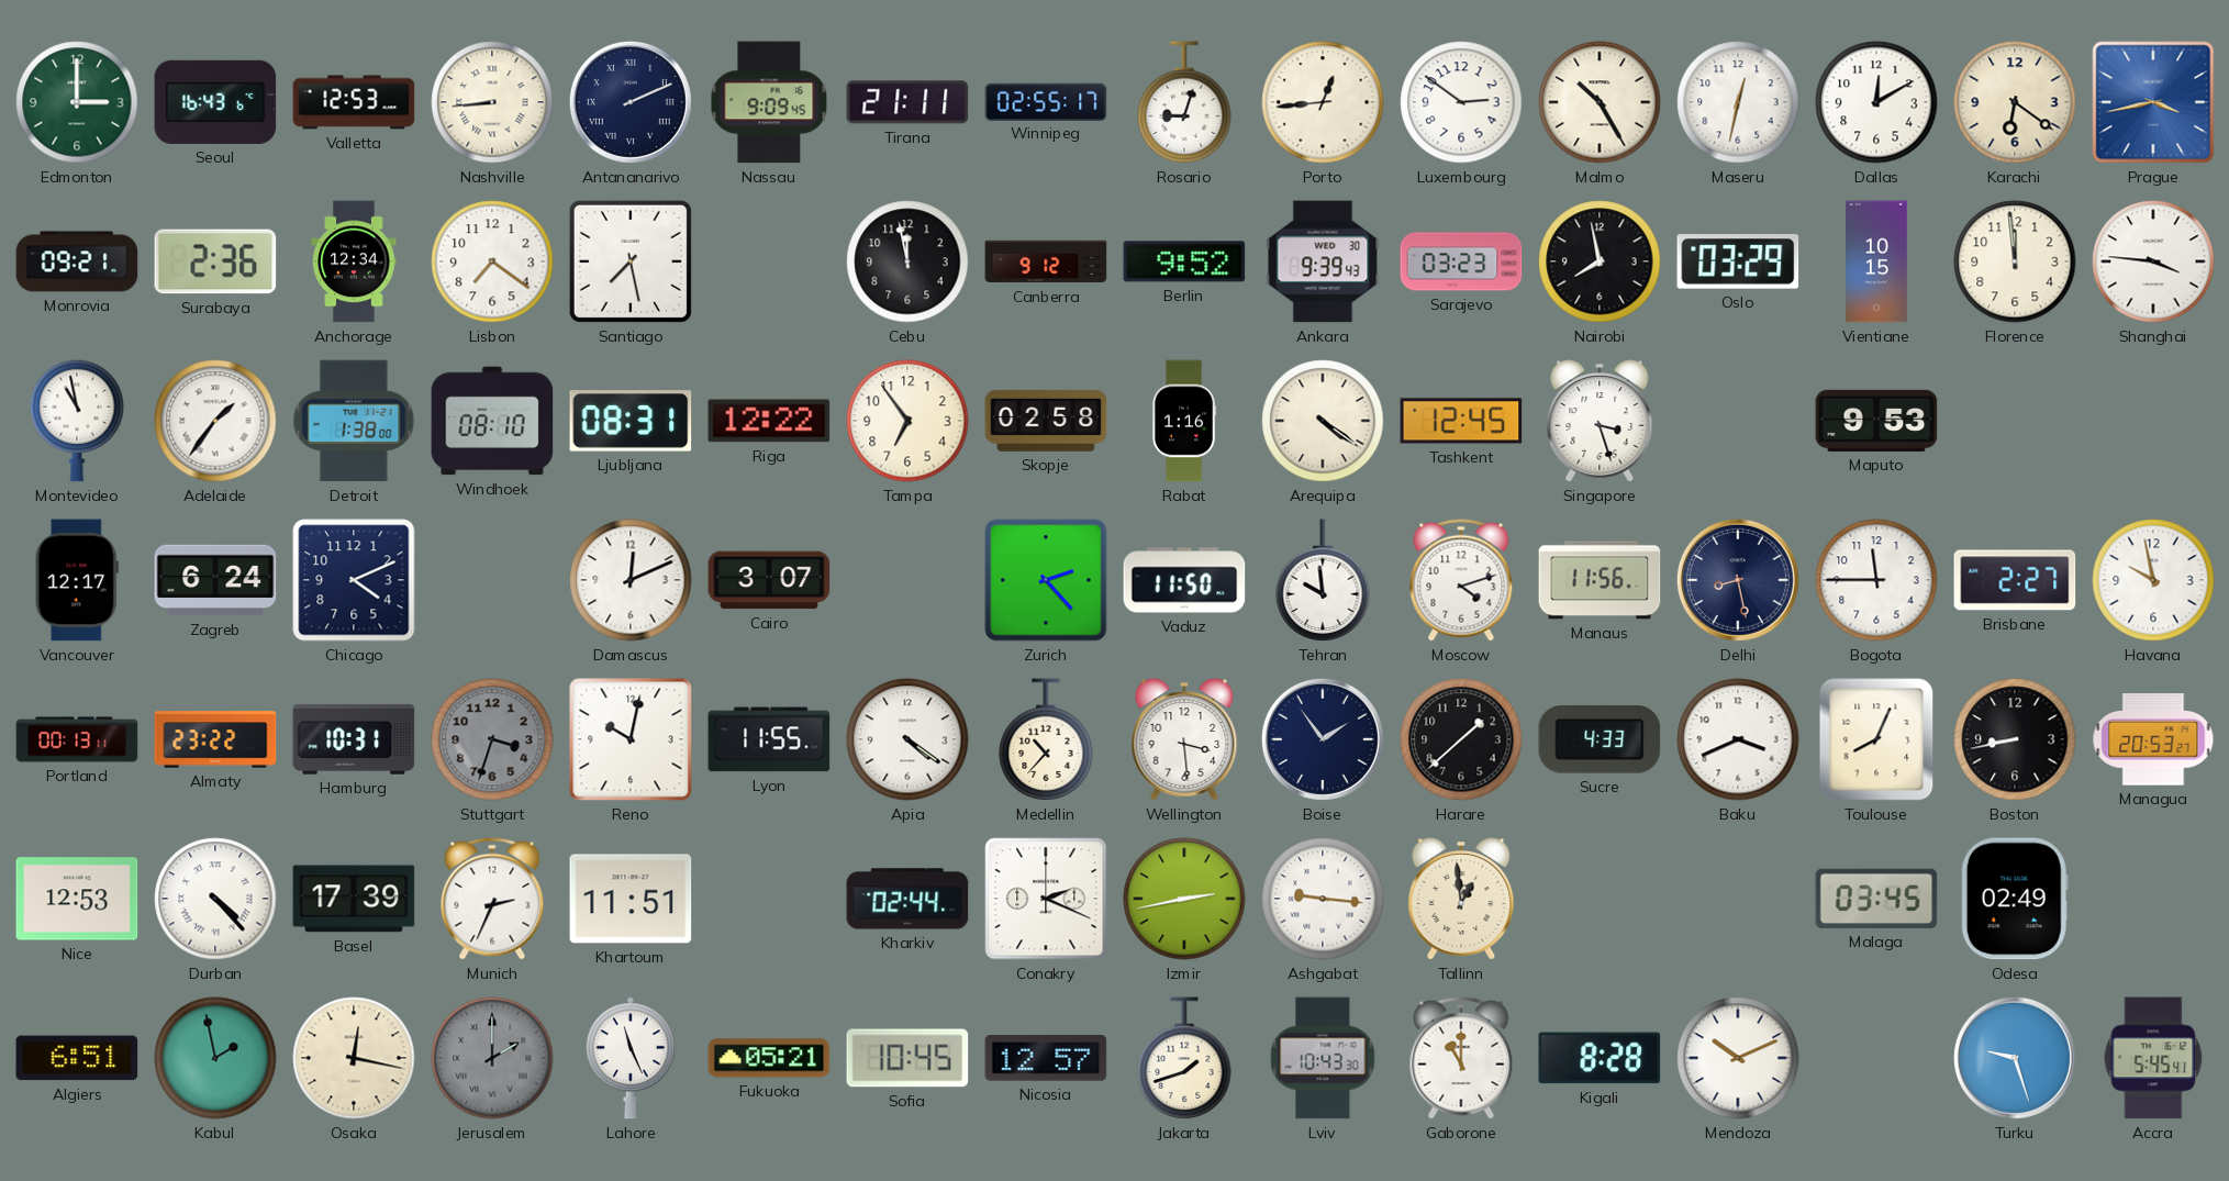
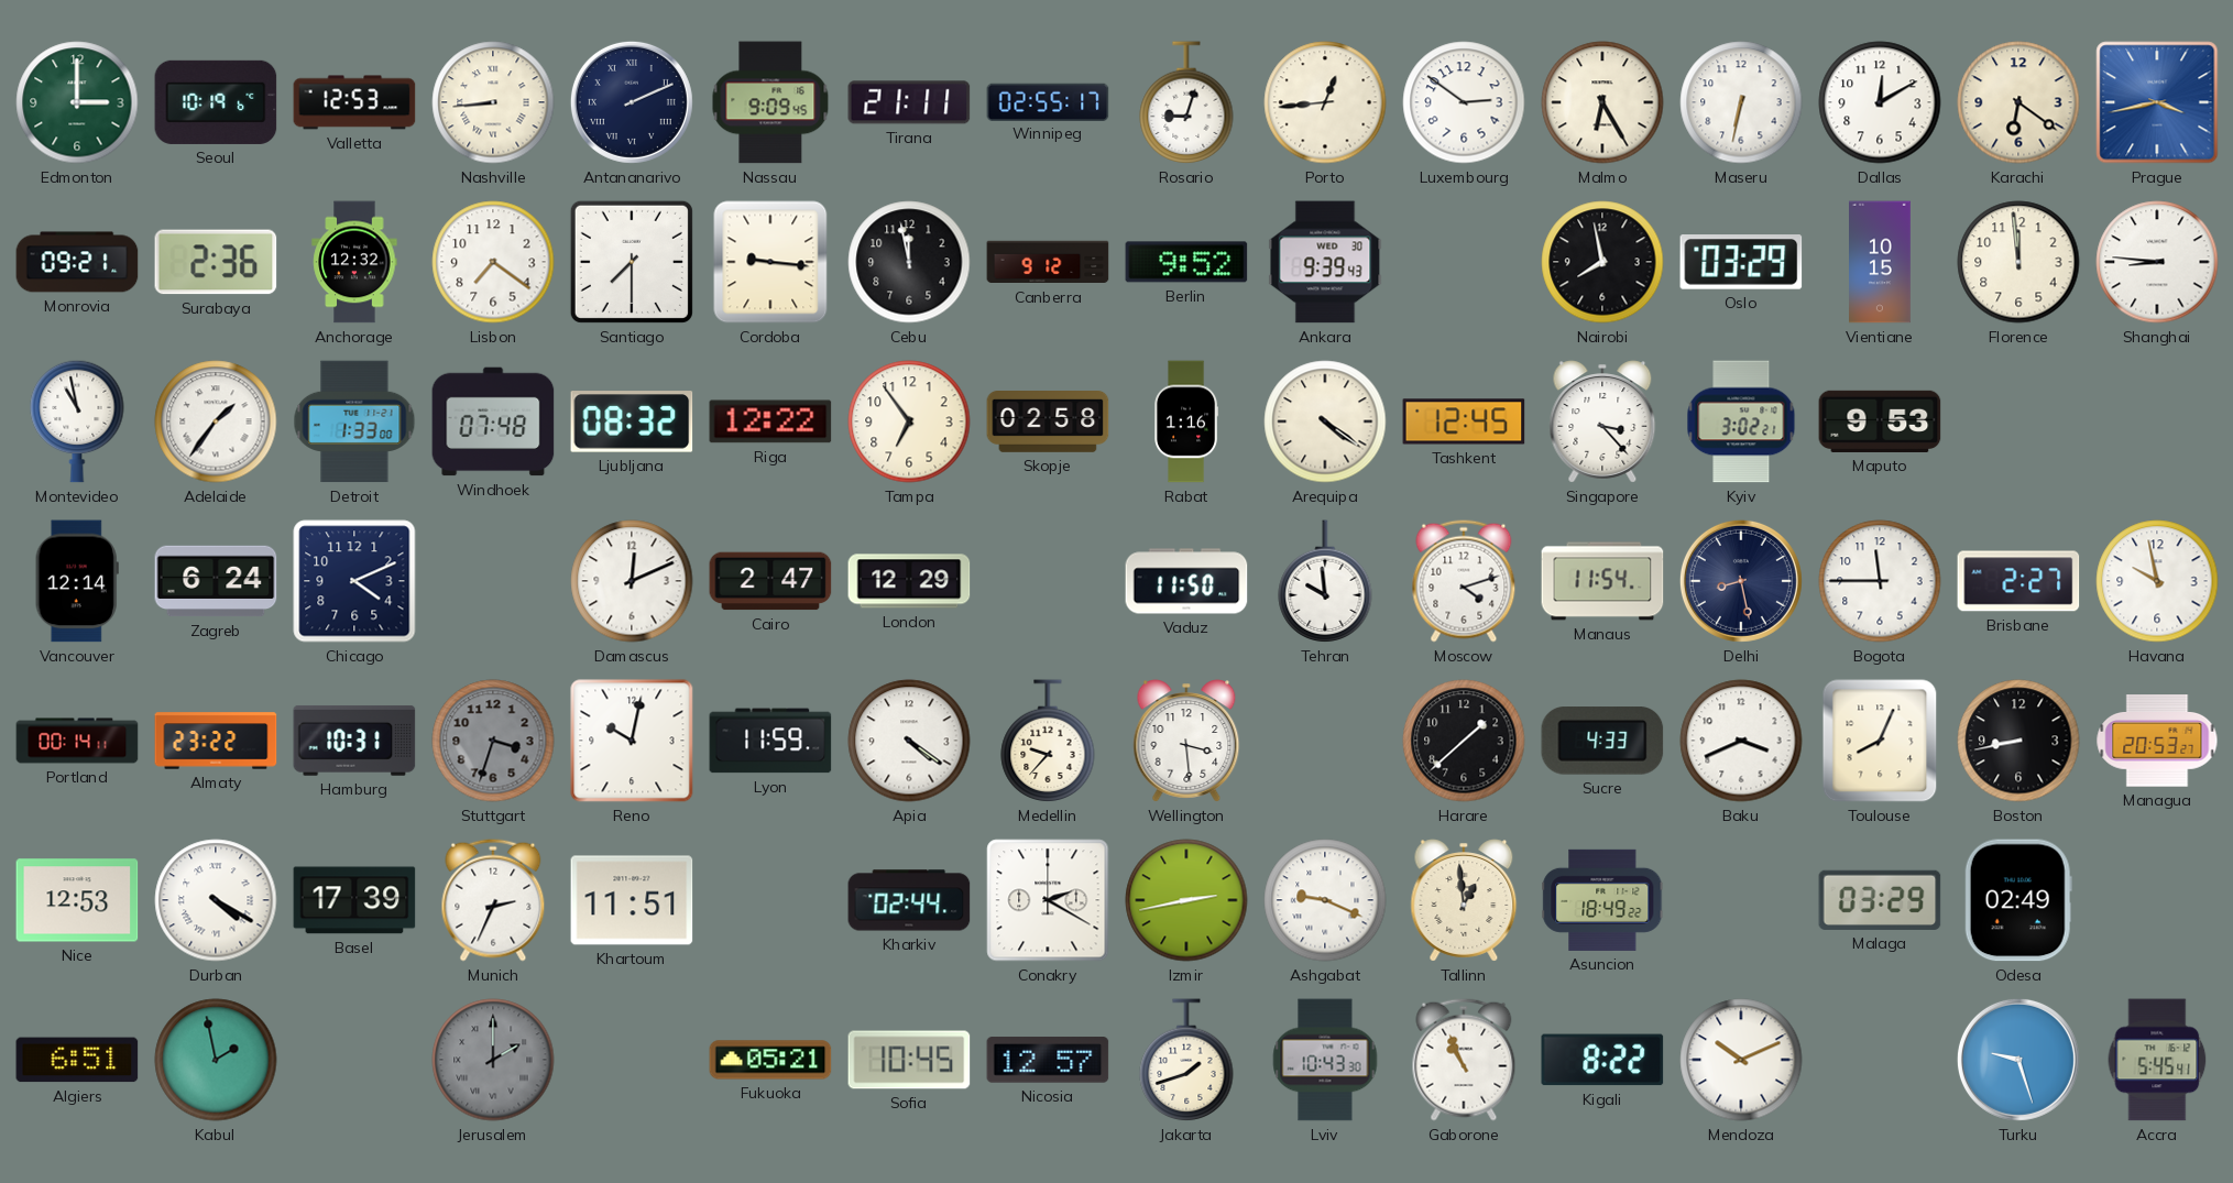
Seoul: 16:43 -> 10:19 (216, 102)
Malmo: 10:25 -> 6:25 (1602, 102)
Maseru: 12:32 -> 6:32 (1741, 102)
Anchorage: 12:34 -> 12:32 (354, 262)
Santiago: 7:28 -> 7:30 (632, 262)
Cordoba: none -> 9:16 (770, 262)
Sarajevo: 03:23 -> none (1461, 261)
Shanghai: 3:46 -> 8:46 (2157, 262)
Detroit: 1:38 -> 1:33 (354, 421)
Windhoek: 08:10 -> 07:48 (493, 421)
Ljubljana: 08:31 -> 08:32 (632, 421)
Singapore: 3:27 -> 3:23 (1602, 421)
Kyiv: none -> 3:02 (1741, 421)
Vancouver: 12:17 -> 12:14 (77, 581)
Cairo: 3:07 -> 2:47 (770, 581)
London: none -> 12:29 (909, 581)
Zurich: 2:23 -> none (1046, 580)
Manaus: 11:56 -> 11:54 (1602, 581)
Portland: 00:13 -> 00:14 (77, 741)
Lyon: 11:55 -> 11:59 (770, 741)
Medellin: 10:37 -> 9:37 (1048, 742)
Boise: 1:54 -> none (1323, 739)
Durban: 4:23 -> 4:20 (216, 900)
Conakry: 2:19 -> 2:20 (1048, 900)
Ashgabat: 9:16 -> 9:19 (1325, 900)
Asuncion: none -> 18:49 (1602, 900)
Malaga: 03:45 -> 03:29 (1880, 900)
Osaka: 12:17 -> none (354, 1058)
Lahore: 11:26 -> none (631, 1058)
Gaborone: 11:00 -> 10:56 (1464, 1060)
Kigali: 8:28 -> 8:22 (1602, 1060)
